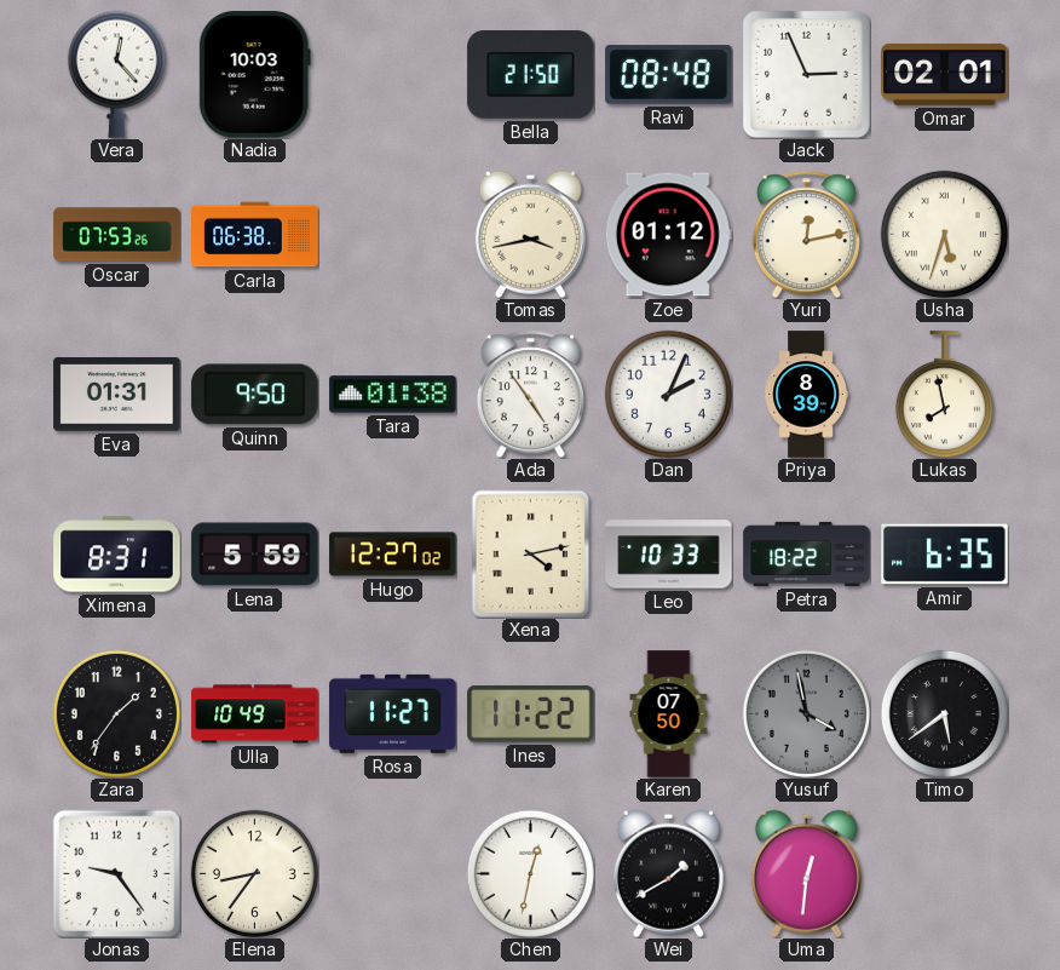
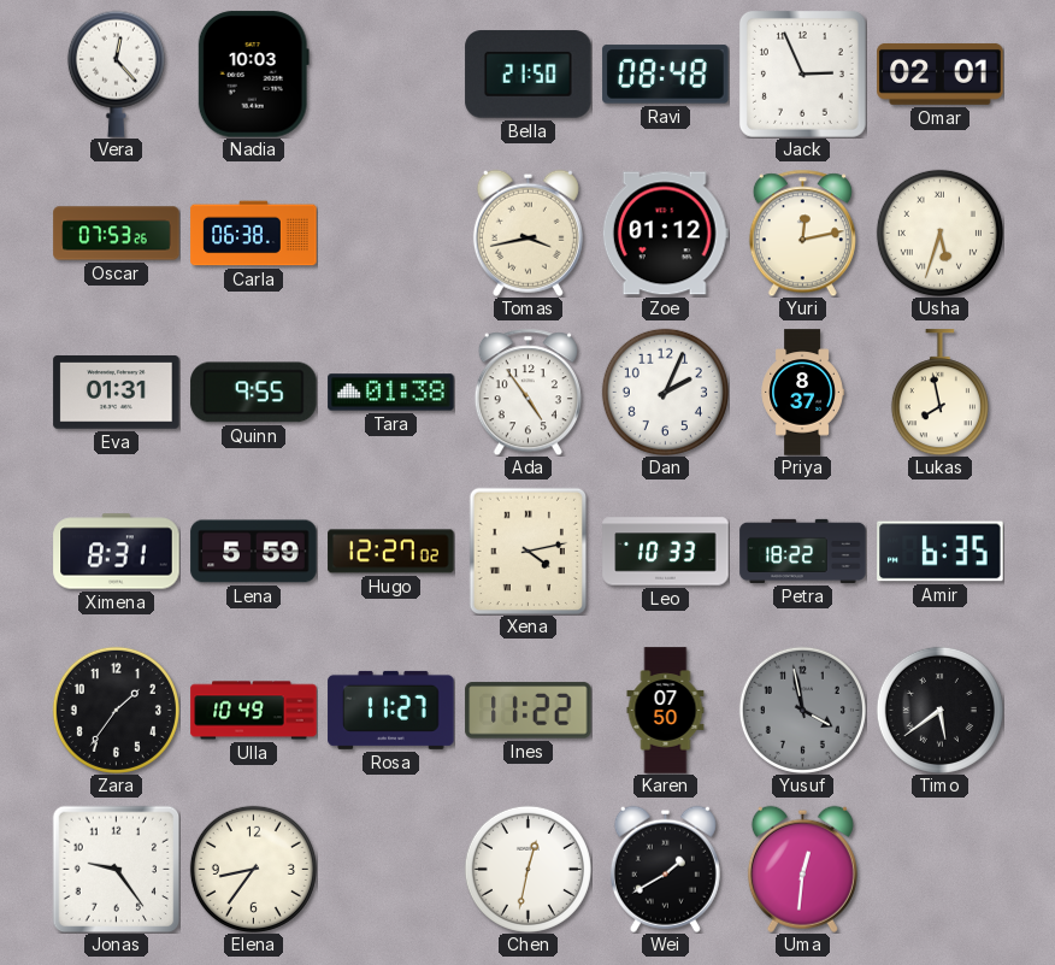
Quinn: 9:50 -> 9:55 (254, 393)
Priya: 8:39 -> 8:37 (802, 393)
